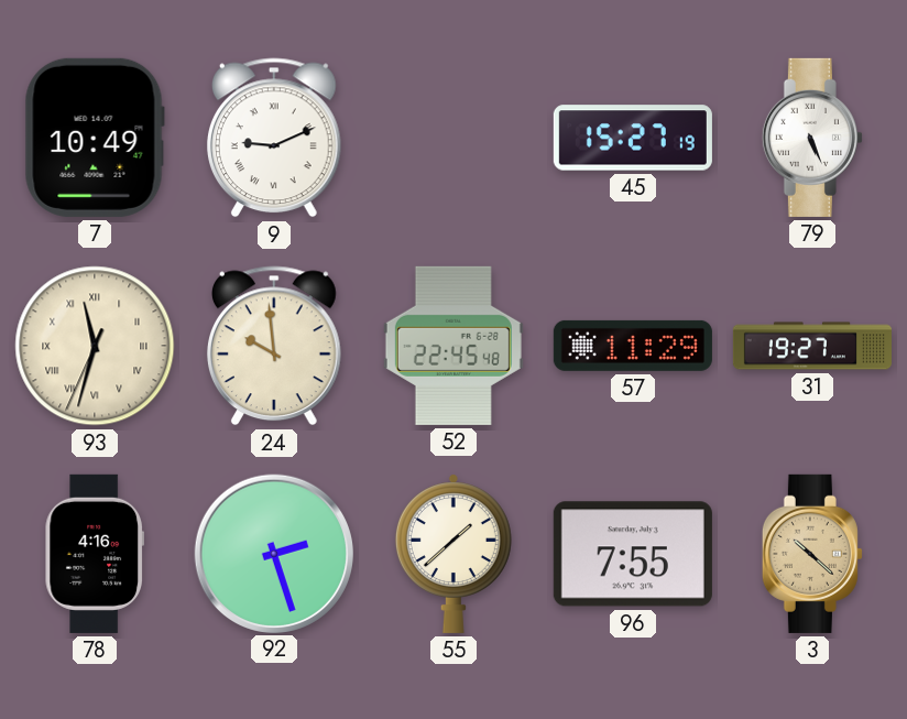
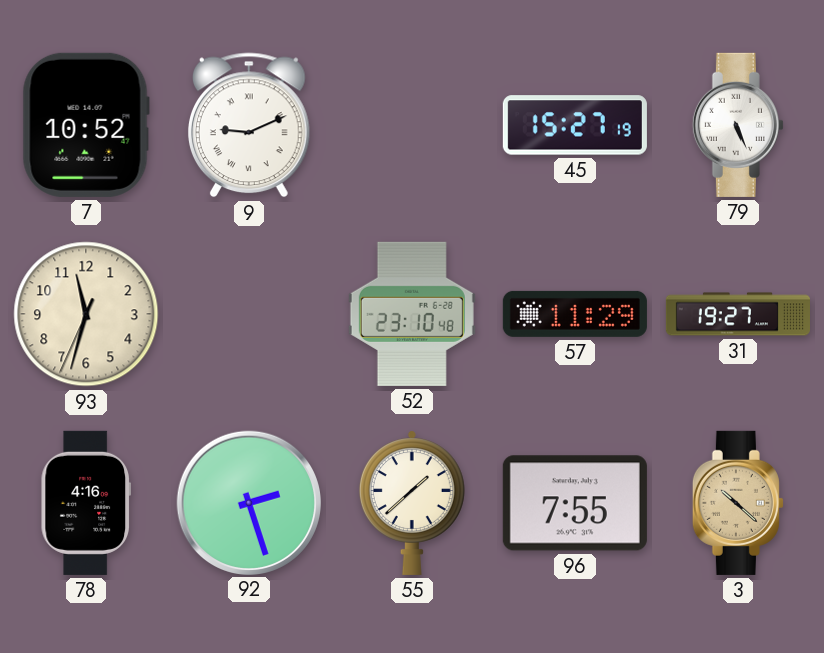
7: 10:49 -> 10:52 (86, 125)
93 numerals: Roman -> Arabic (86, 314)
24: 9:59 -> none (274, 346)
52: 22:45 -> 23:10 (412, 314)
